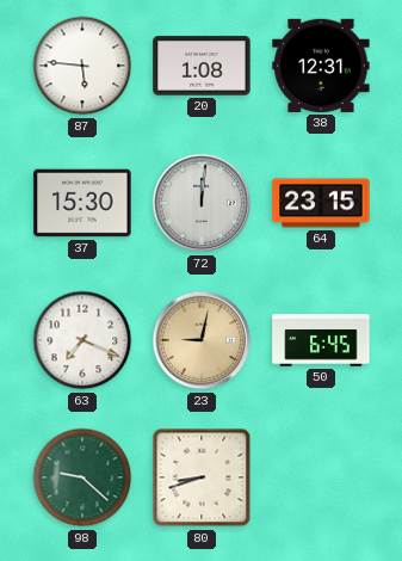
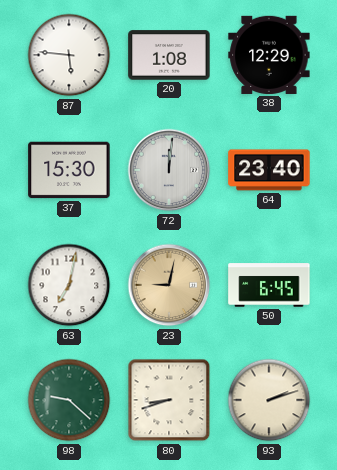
38: 12:31 -> 12:29 (269, 55)
64: 23:15 -> 23:40 (269, 170)
63: 7:19 -> 7:02 (69, 285)
93: none -> 2:12 (269, 400)
